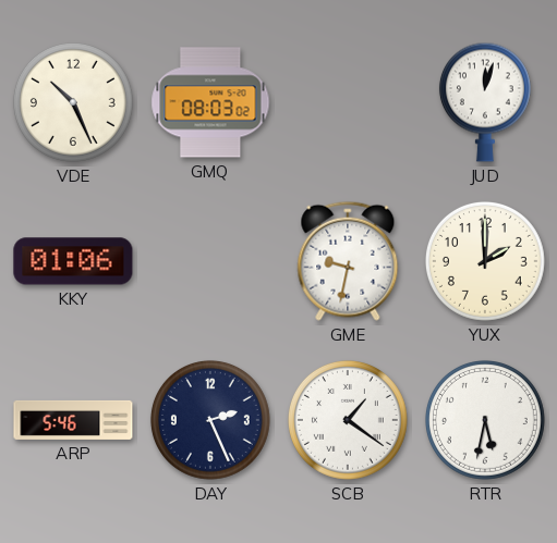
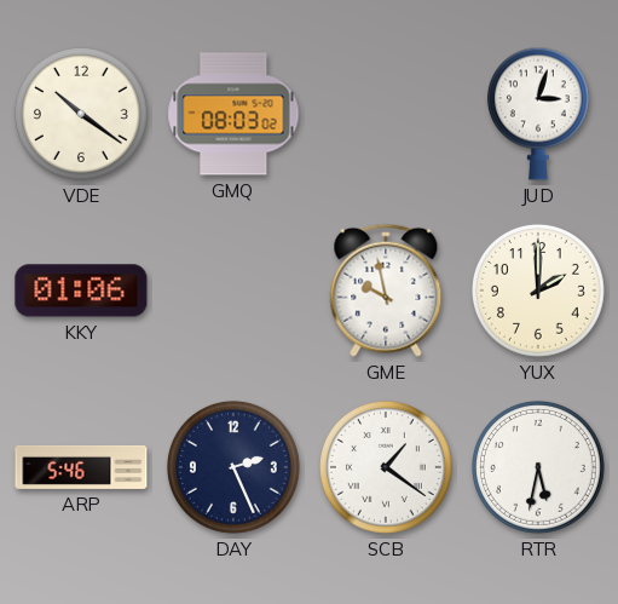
VDE: 10:26 -> 10:21 (81, 114)
JUD: 12:03 -> 3:03 (538, 114)
GME: 9:32 -> 9:58 (386, 291)
